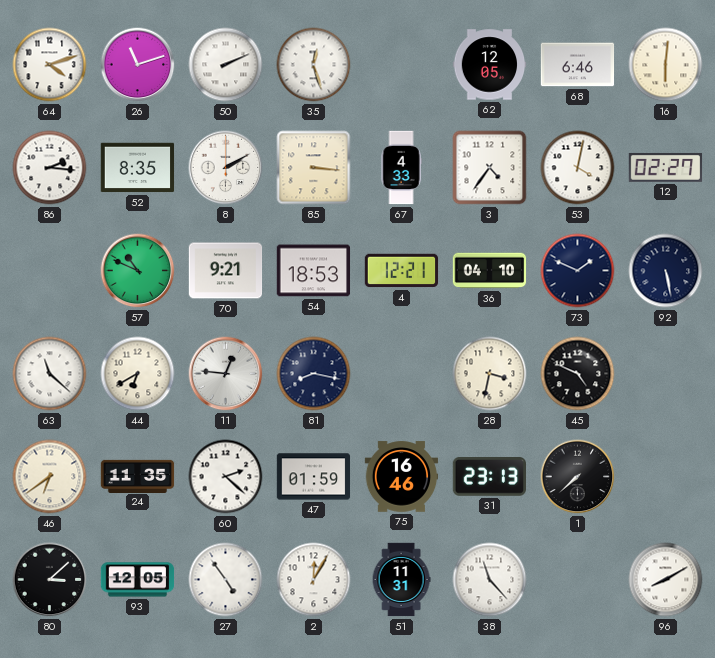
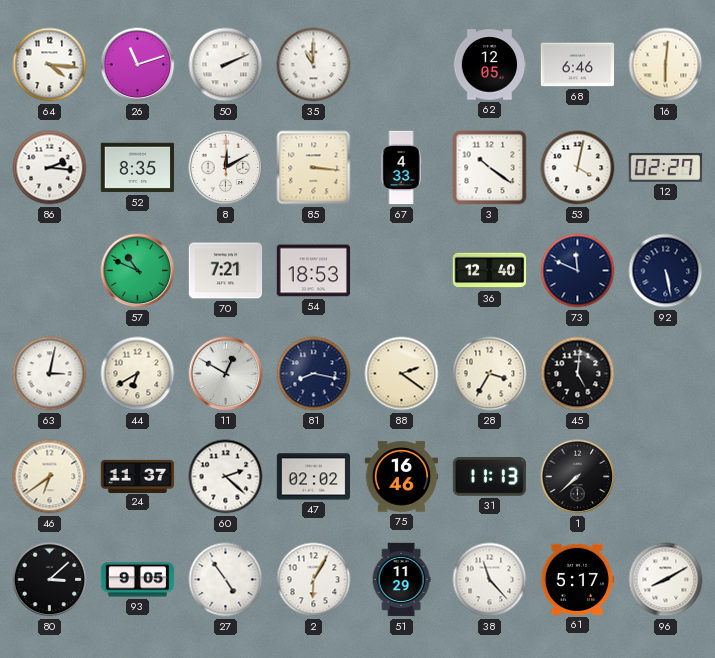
64: 4:12 -> 4:16 (50, 65)
35: 12:27 -> 11:00 (314, 65)
8: 2:10 -> 12:10 (226, 168)
3: 4:36 -> 10:21 (490, 168)
70: 9:21 -> 7:21 (226, 271)
4: 12:21 -> none (402, 271)
36: 04:10 -> 12:40 (490, 271)
73: 1:49 -> 11:49 (578, 271)
63: 11:22 -> 3:02 (50, 374)
11: 12:46 -> 12:50 (226, 374)
88: none -> 2:21 (402, 374)
28: 3:32 -> 3:35 (490, 374)
45: 4:49 -> 5:01 (578, 374)
24: 11:35 -> 11:37 (138, 476)
47: 01:59 -> 02:02 (314, 477)
31: 23:13 -> 11:13 (489, 477)
93: 12:05 -> 9:05 (138, 580)
2: 12:05 -> 6:05 (314, 580)
51: 11:31 -> 11:29 (401, 580)
61: none -> 5:17 (577, 579)
